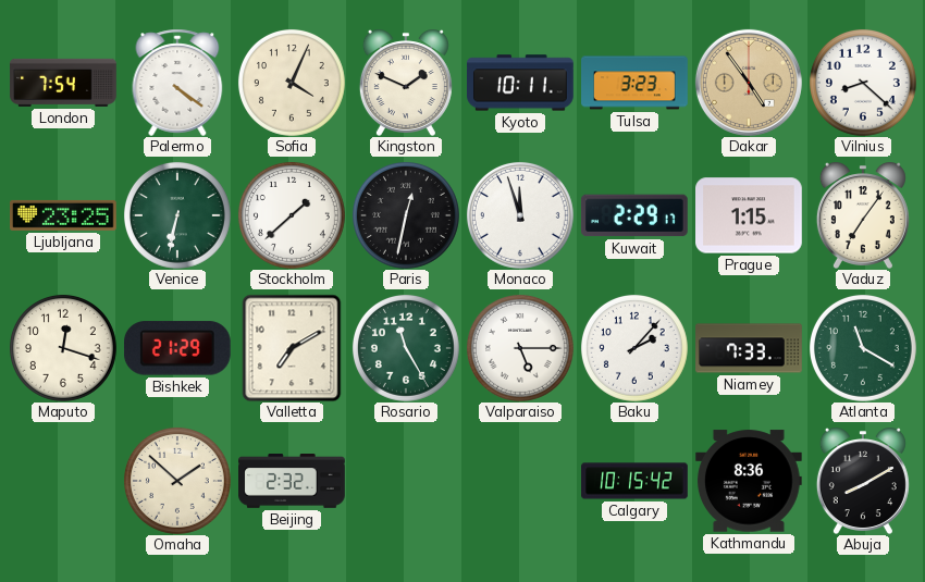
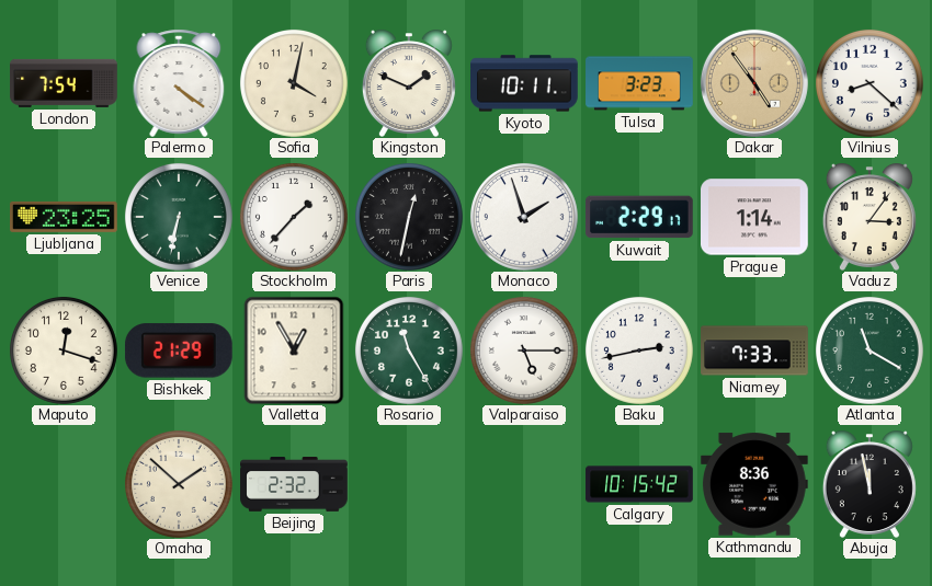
Sofia: 4:04 -> 4:02 (294, 83)
Stockholm: 1:38 -> 1:37 (294, 217)
Monaco: 11:57 -> 1:57 (524, 217)
Prague: 1:15 -> 1:14 (755, 217)
Vaduz: 7:06 -> 3:06 (870, 217)
Valletta: 7:10 -> 12:55 (294, 351)
Baku: 2:07 -> 2:43 (639, 351)
Abuja: 8:10 -> 11:58 (870, 484)
